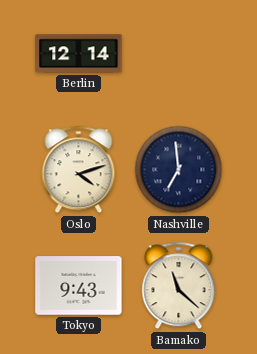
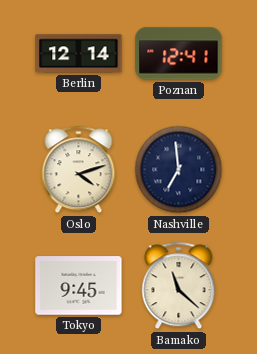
Poznan: none -> 12:41 (179, 54)
Tokyo: 9:43 -> 9:45 (79, 286)
